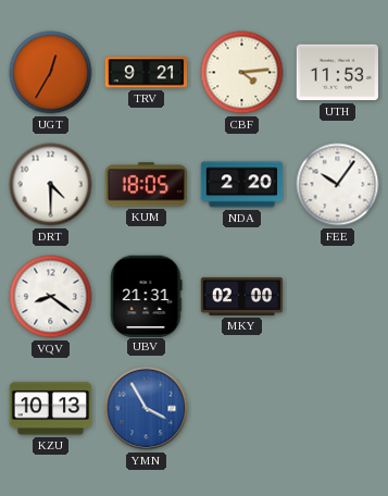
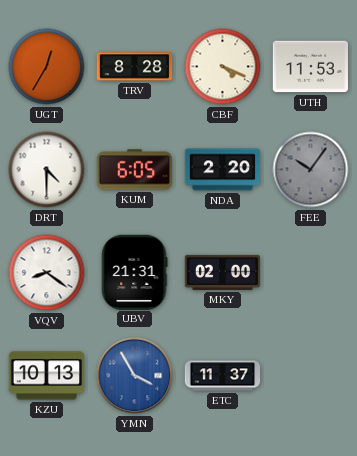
TRV: 9:21 -> 8:28 (135, 67)
CBF: 4:14 -> 4:19 (223, 67)
KUM: 18:05 -> 6:05 (134, 170)
FEE dial: white -> grey (311, 170)
ETC: none -> 11:37 (223, 376)
